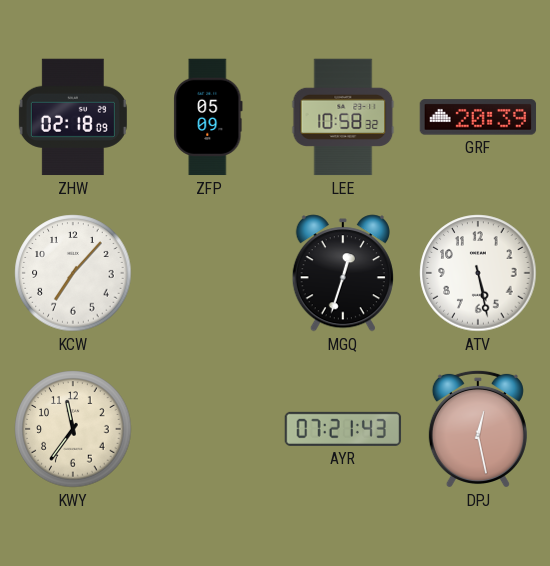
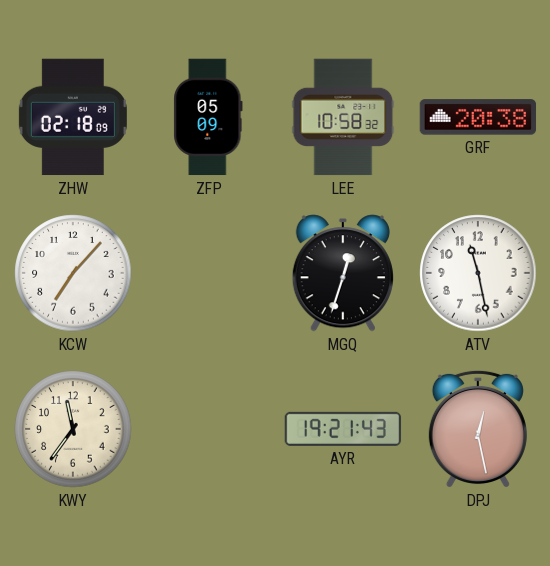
GRF: 20:39 -> 20:38 (478, 117)
ATV: 5:28 -> 11:28 (478, 273)
AYR: 07:21 -> 19:21 (343, 429)
